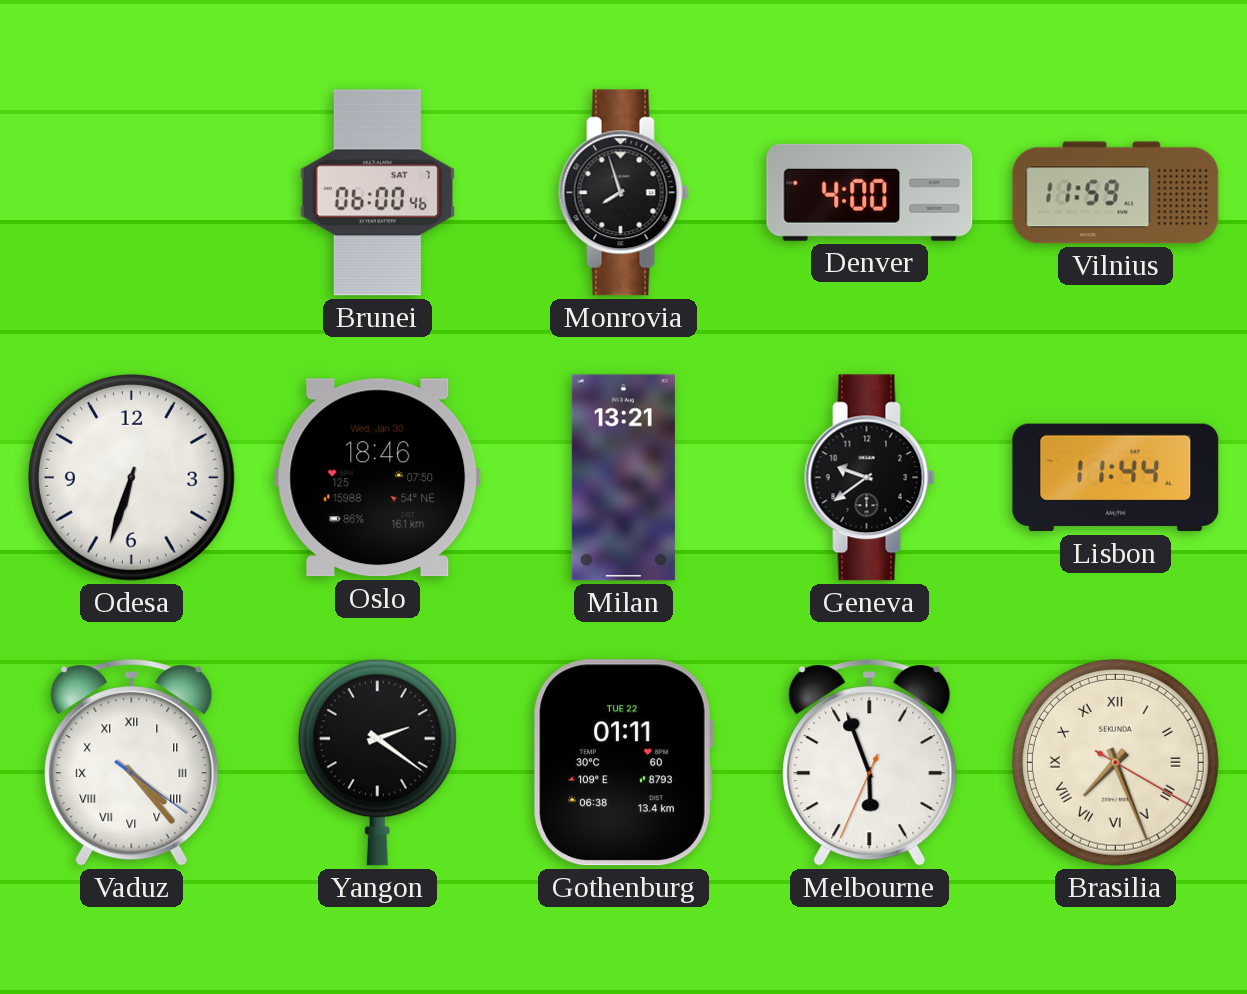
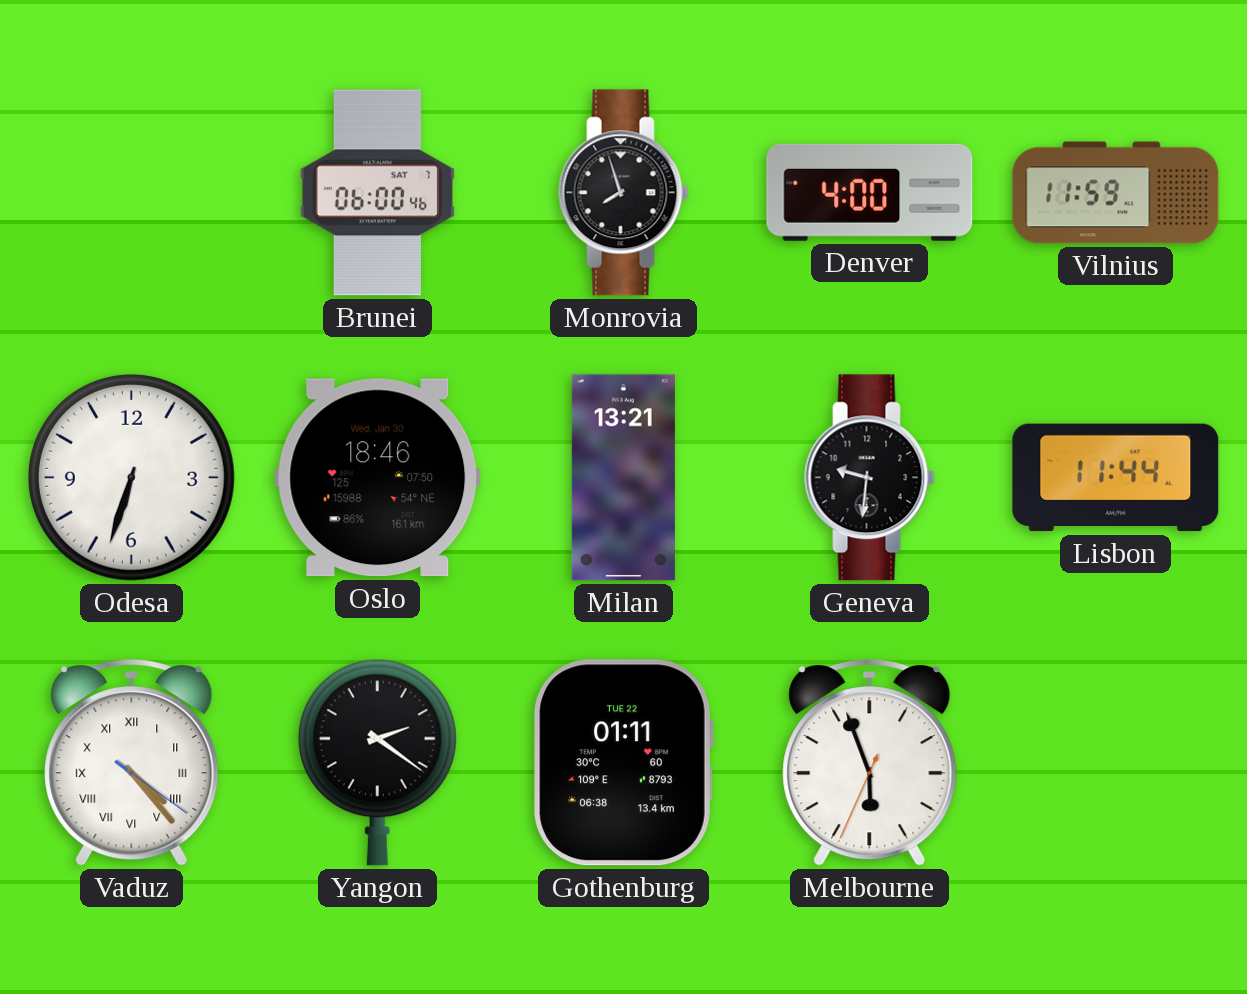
Geneva: 9:39 -> 9:31 (870, 478)
Brasilia: 7:26 -> none (1115, 762)
